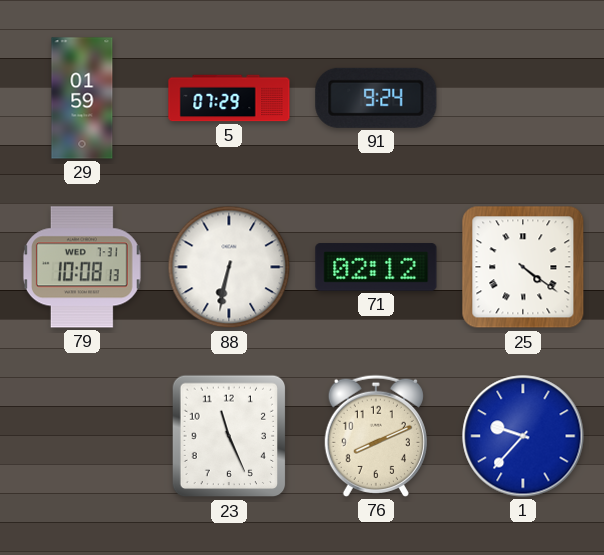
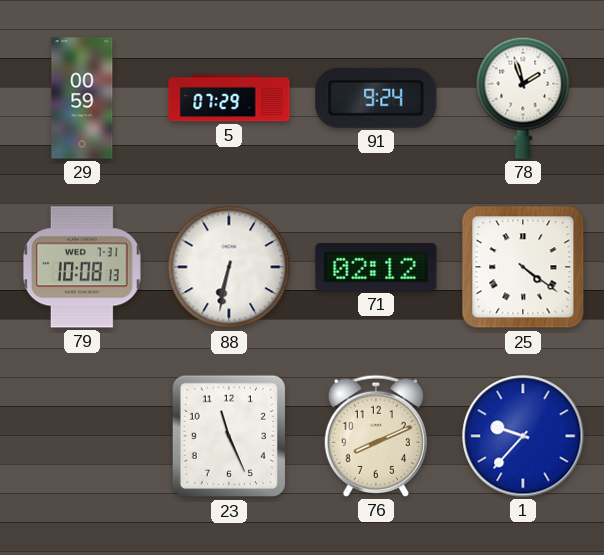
29: 01:59 -> 00:59 (82, 98)
78: none -> 1:57 (523, 98)
